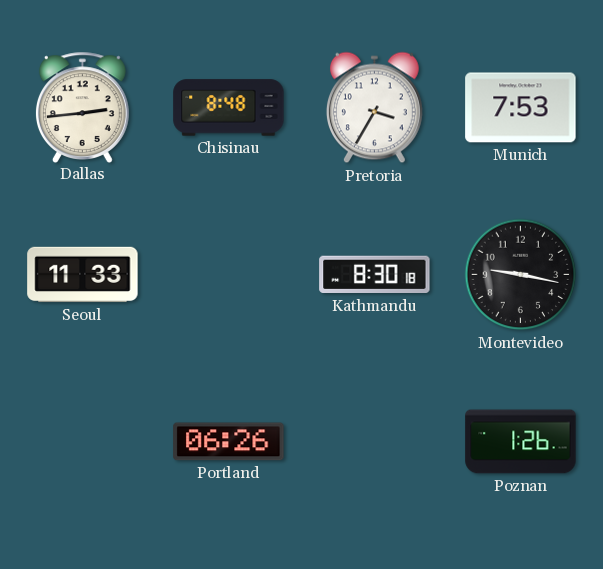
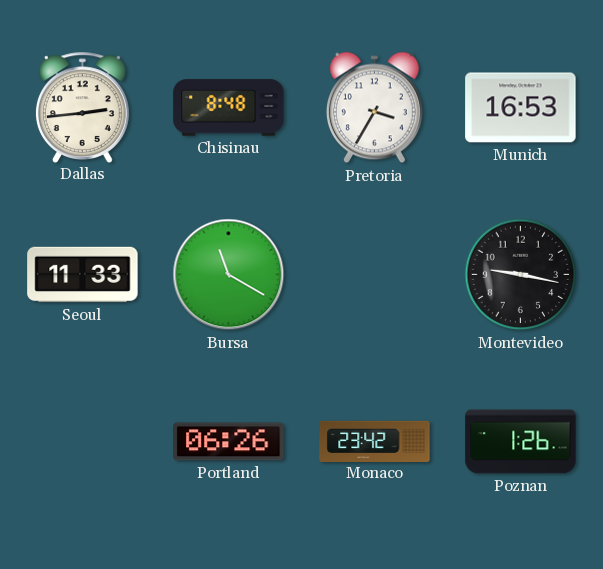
Munich: 7:53 -> 16:53 (521, 108)
Bursa: none -> 11:20 (229, 275)
Kathmandu: 8:30 -> none (375, 275)
Monaco: none -> 23:42 (375, 441)
